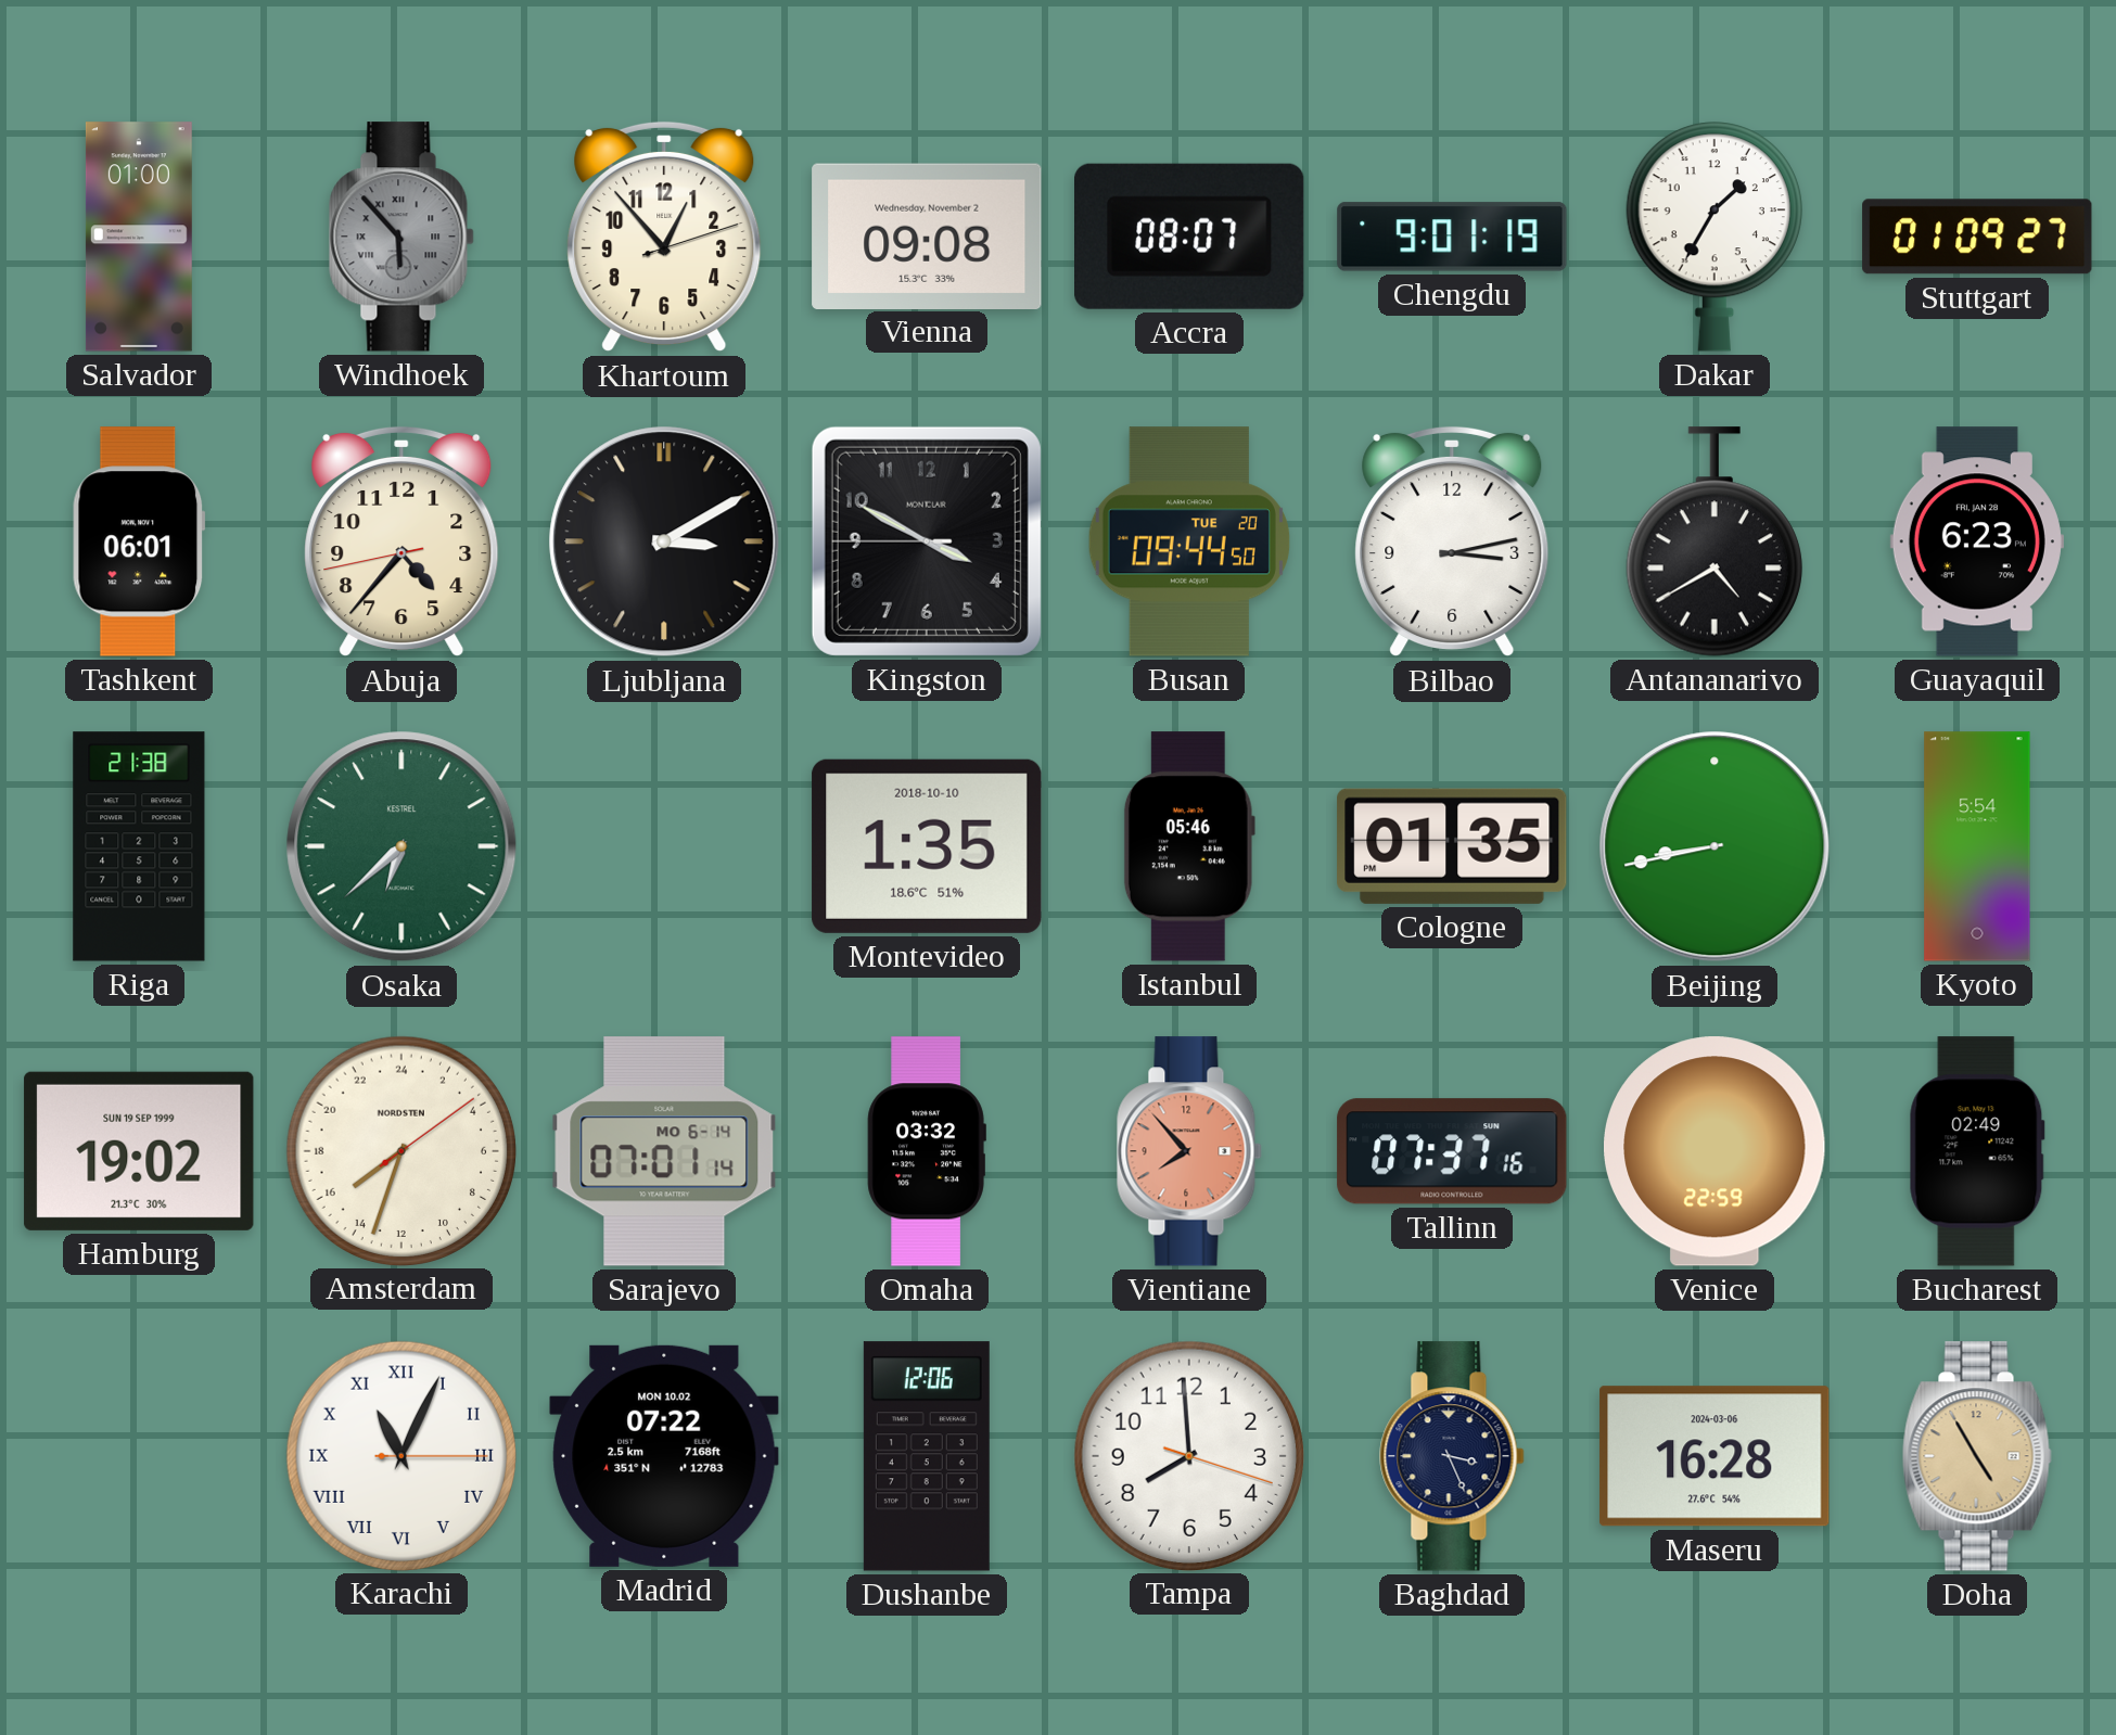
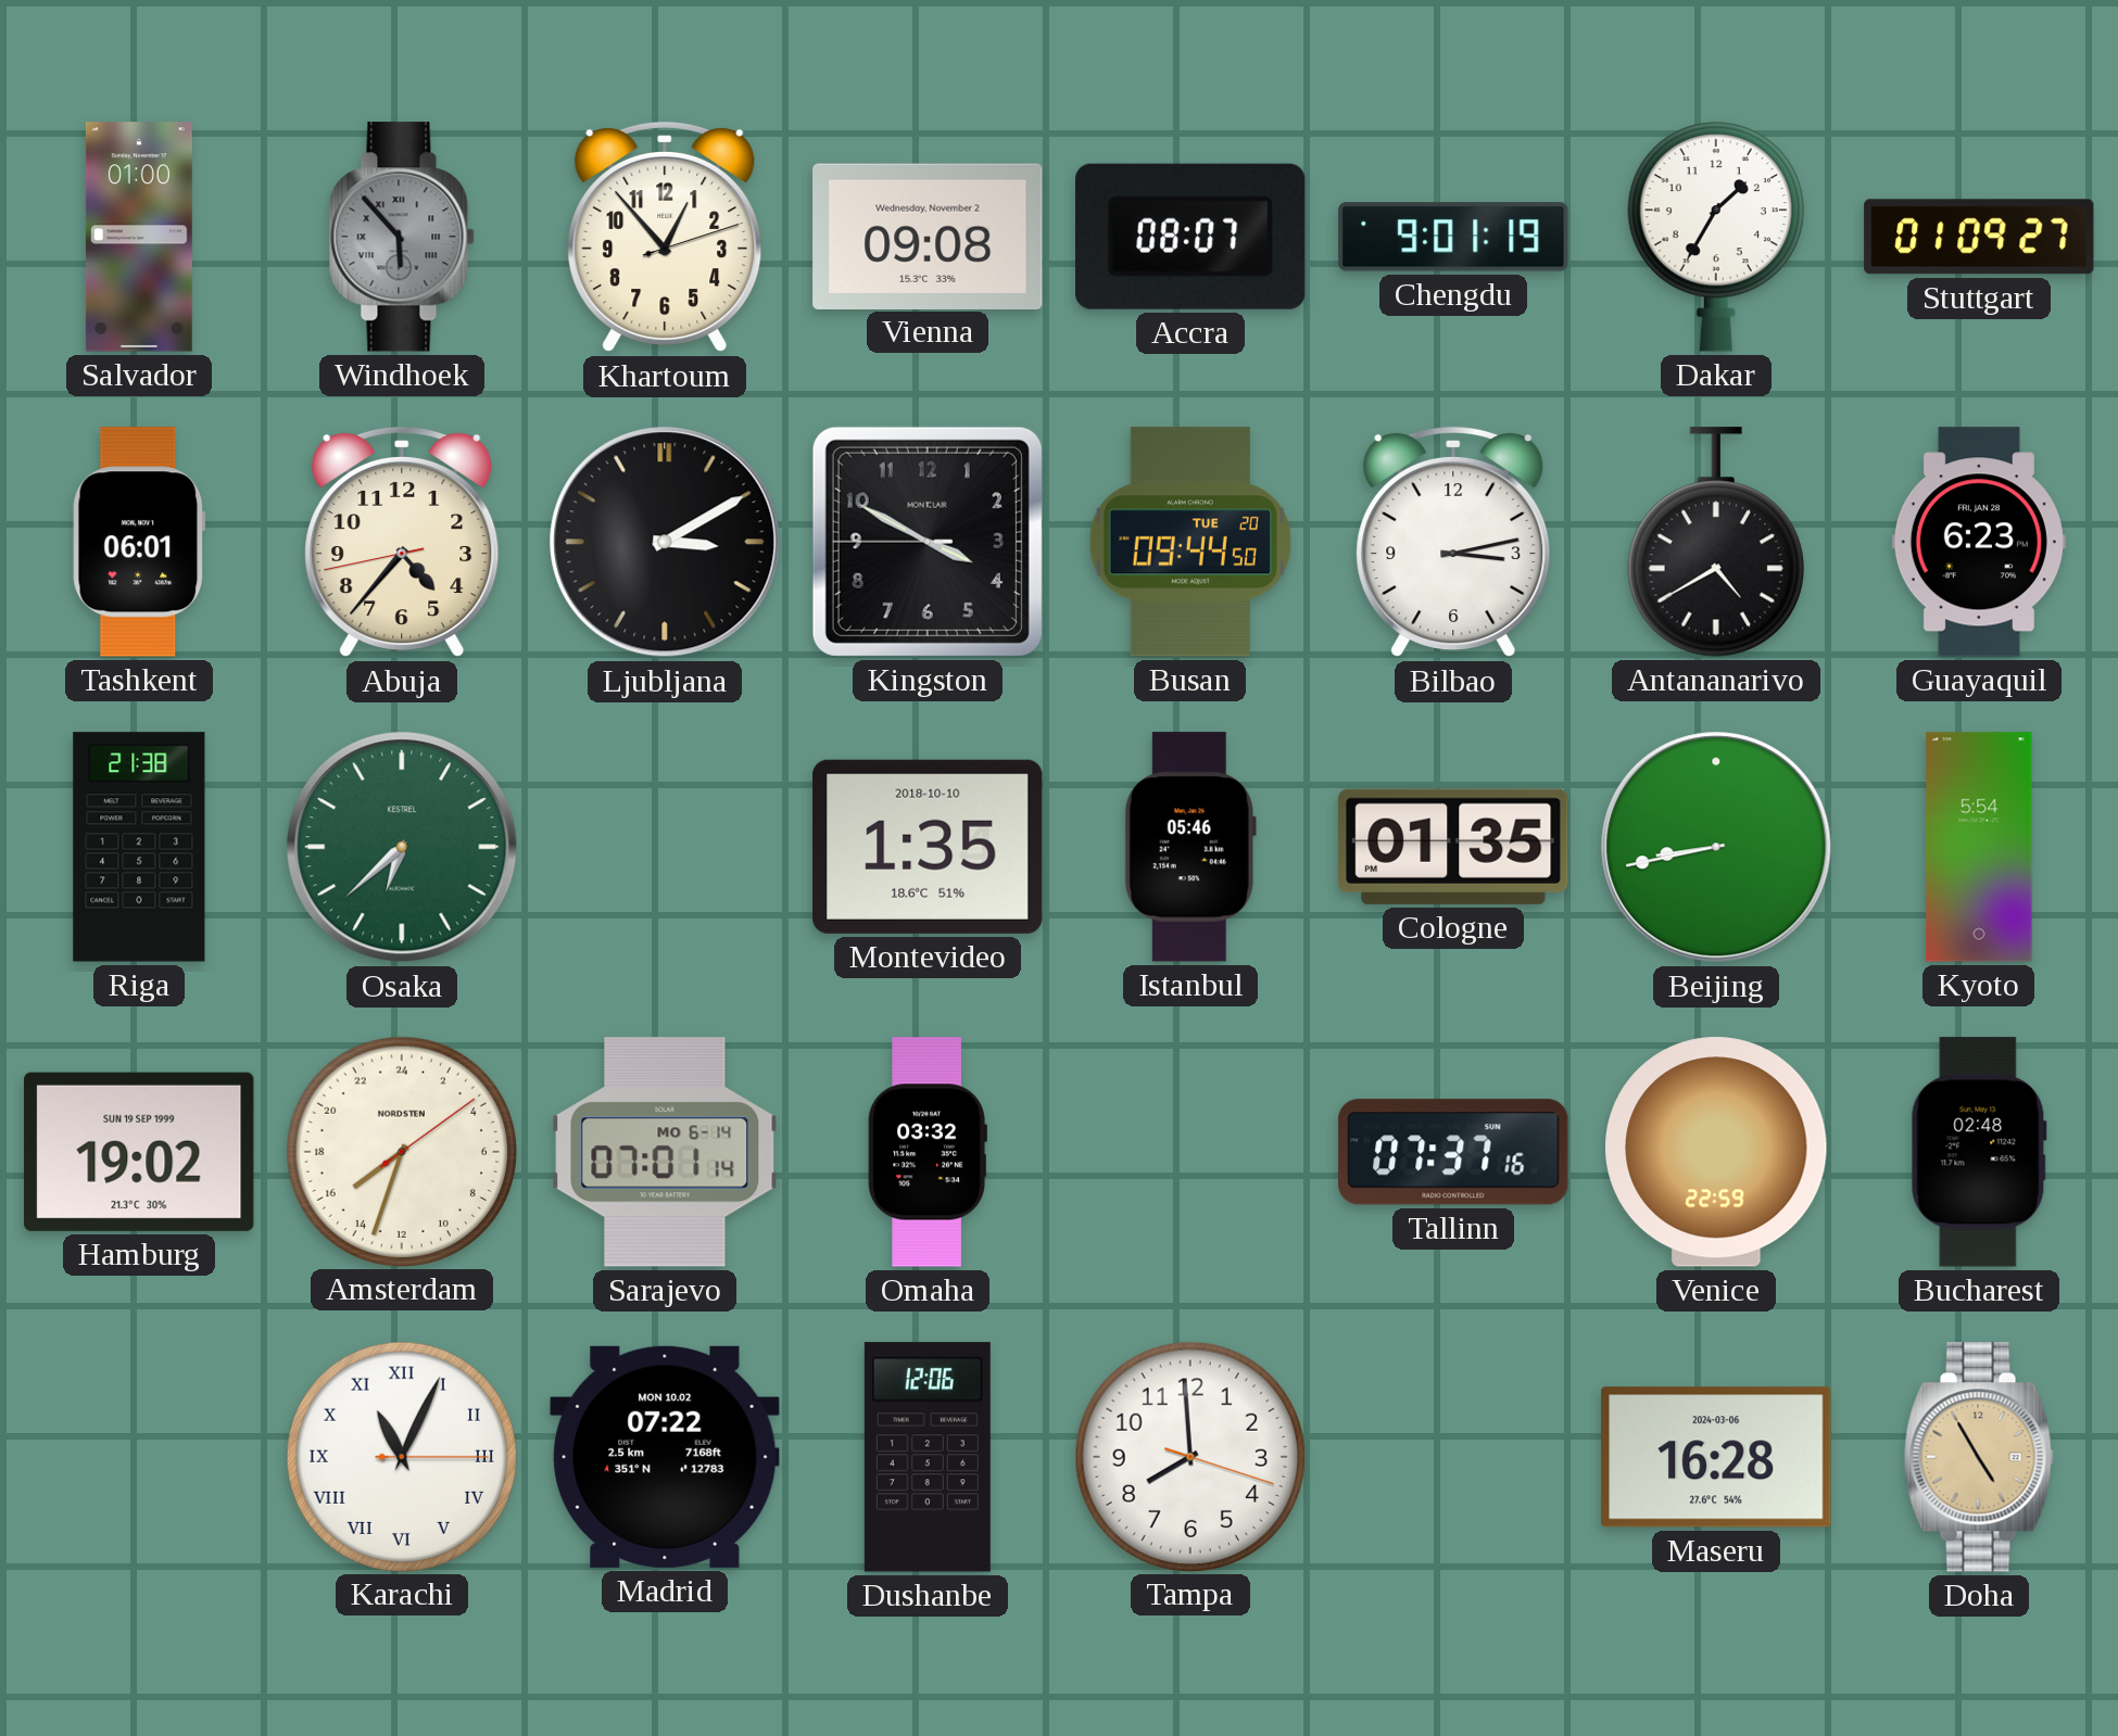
Vientiane: 7:53 -> none (1189, 1151)
Bucharest: 02:49 -> 02:48 (1979, 1152)
Baghdad: 3:26 -> none (1452, 1456)
